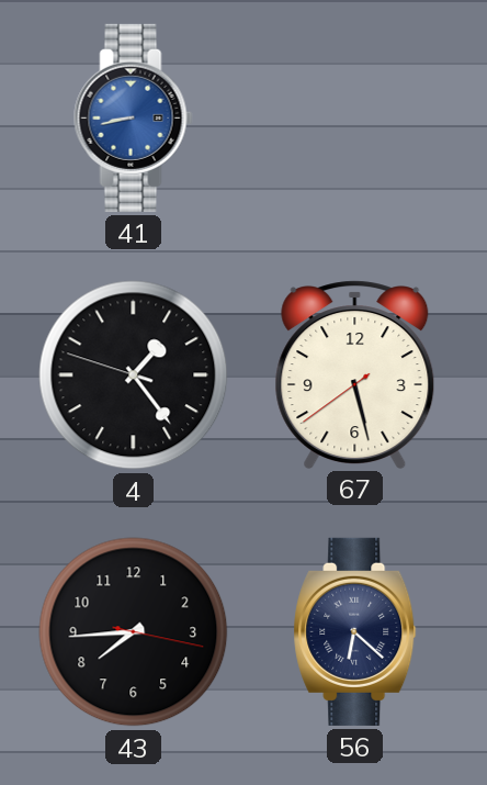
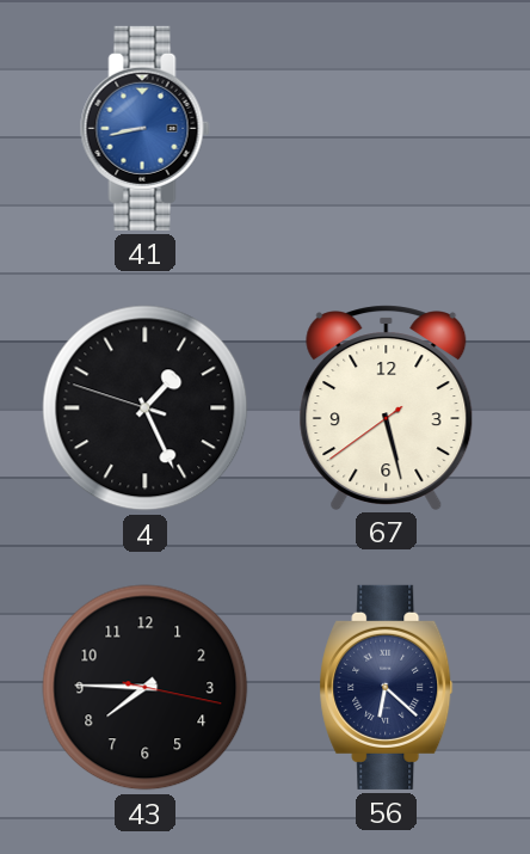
4: 1:23 -> 1:25 (146, 408)
43: 7:44 -> 7:45 (146, 688)
